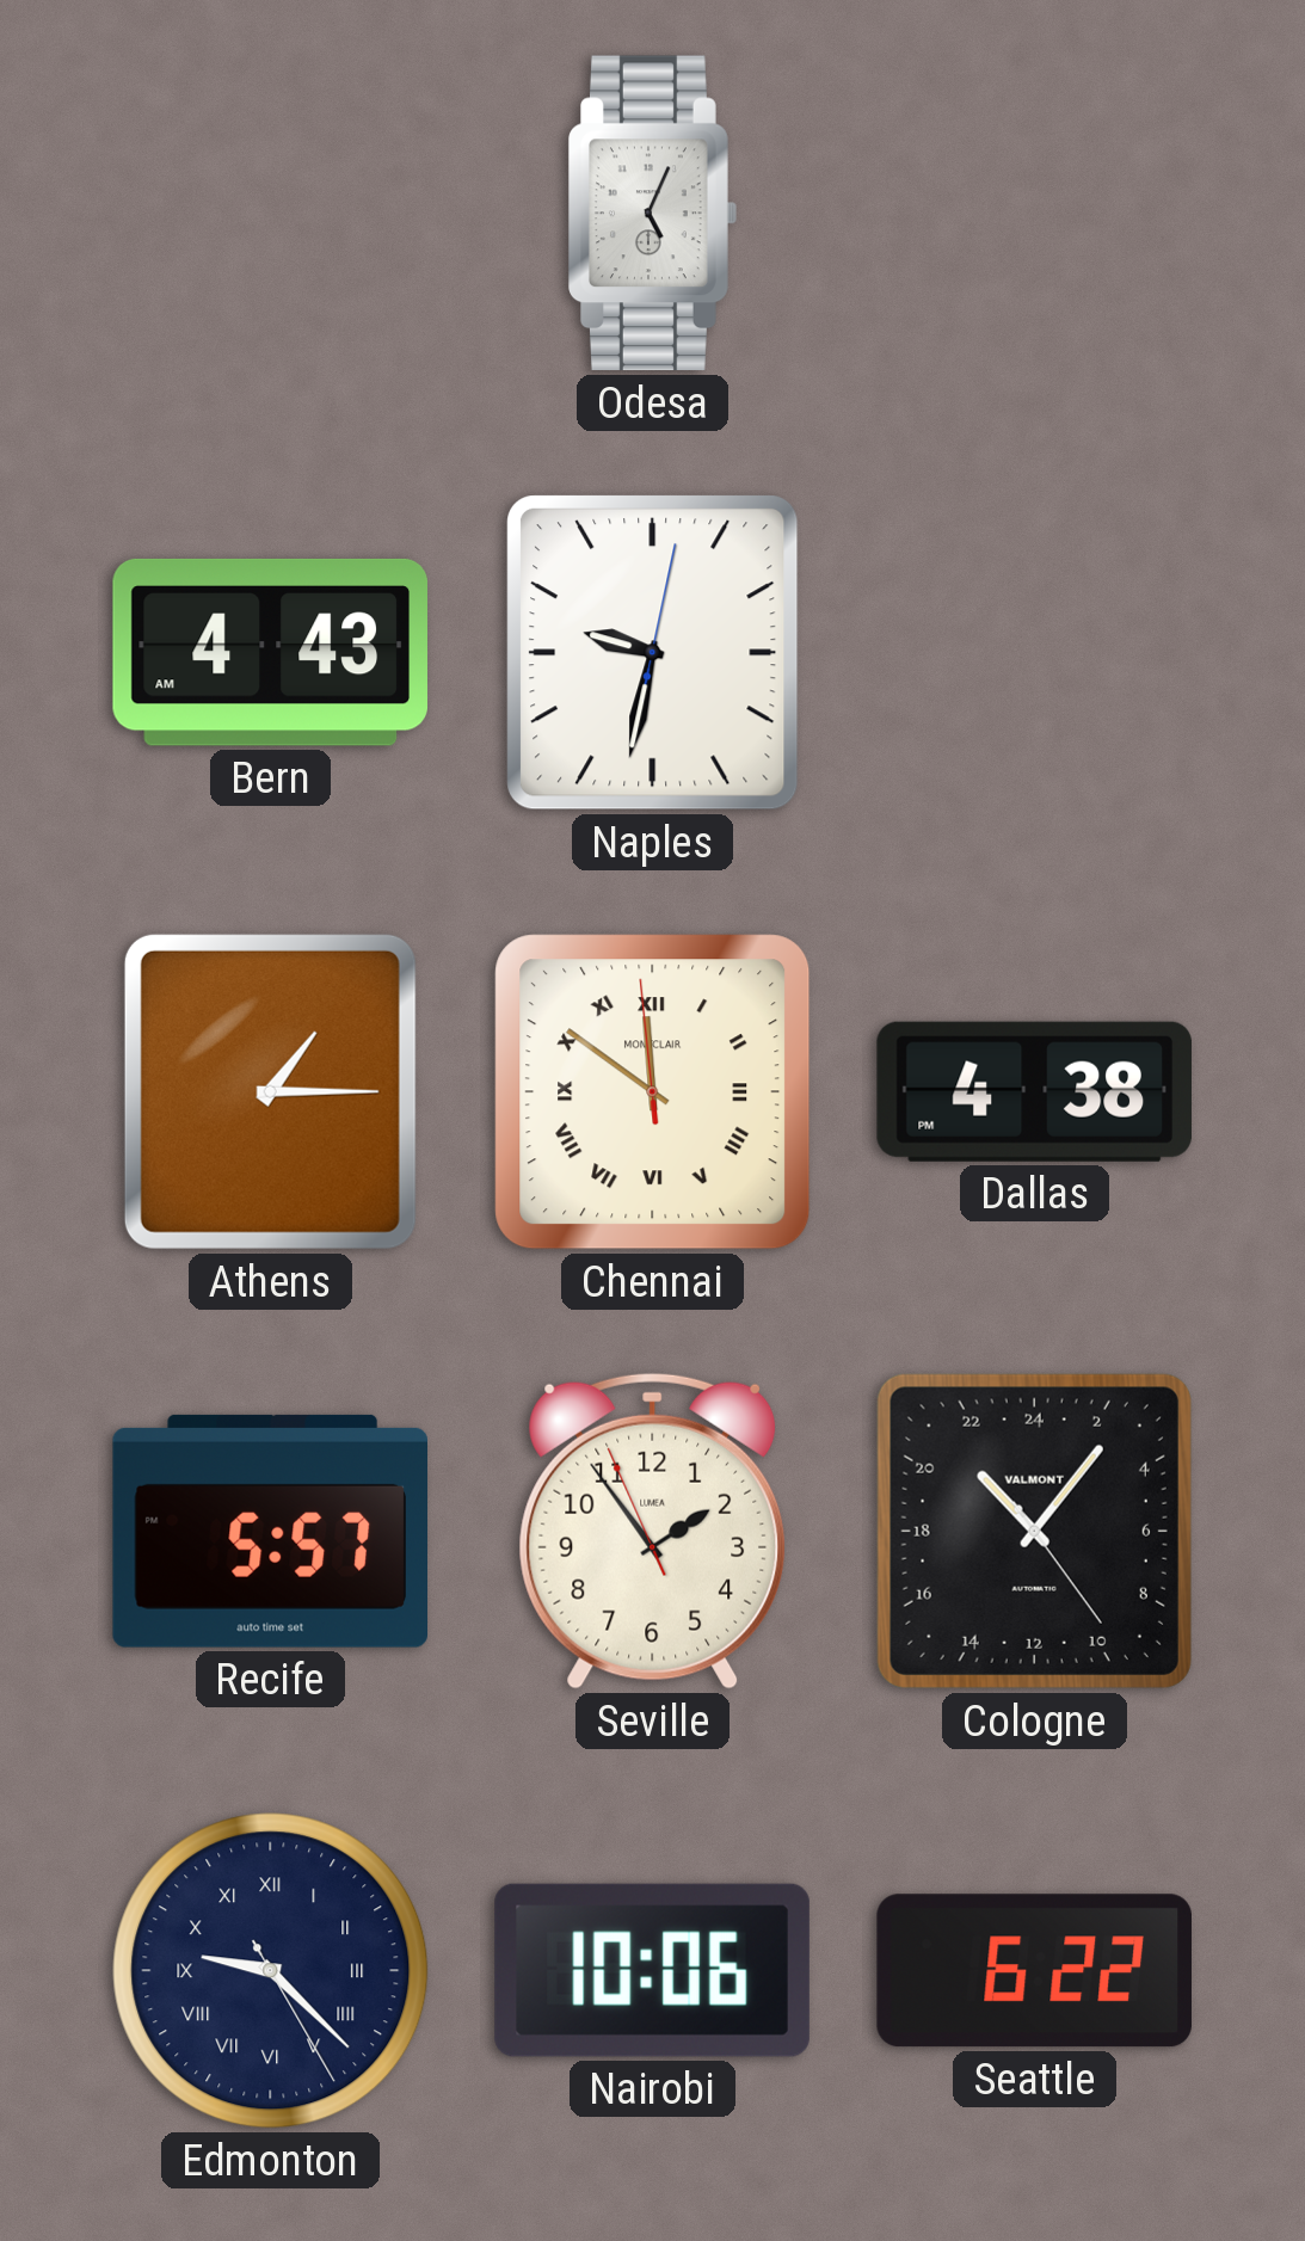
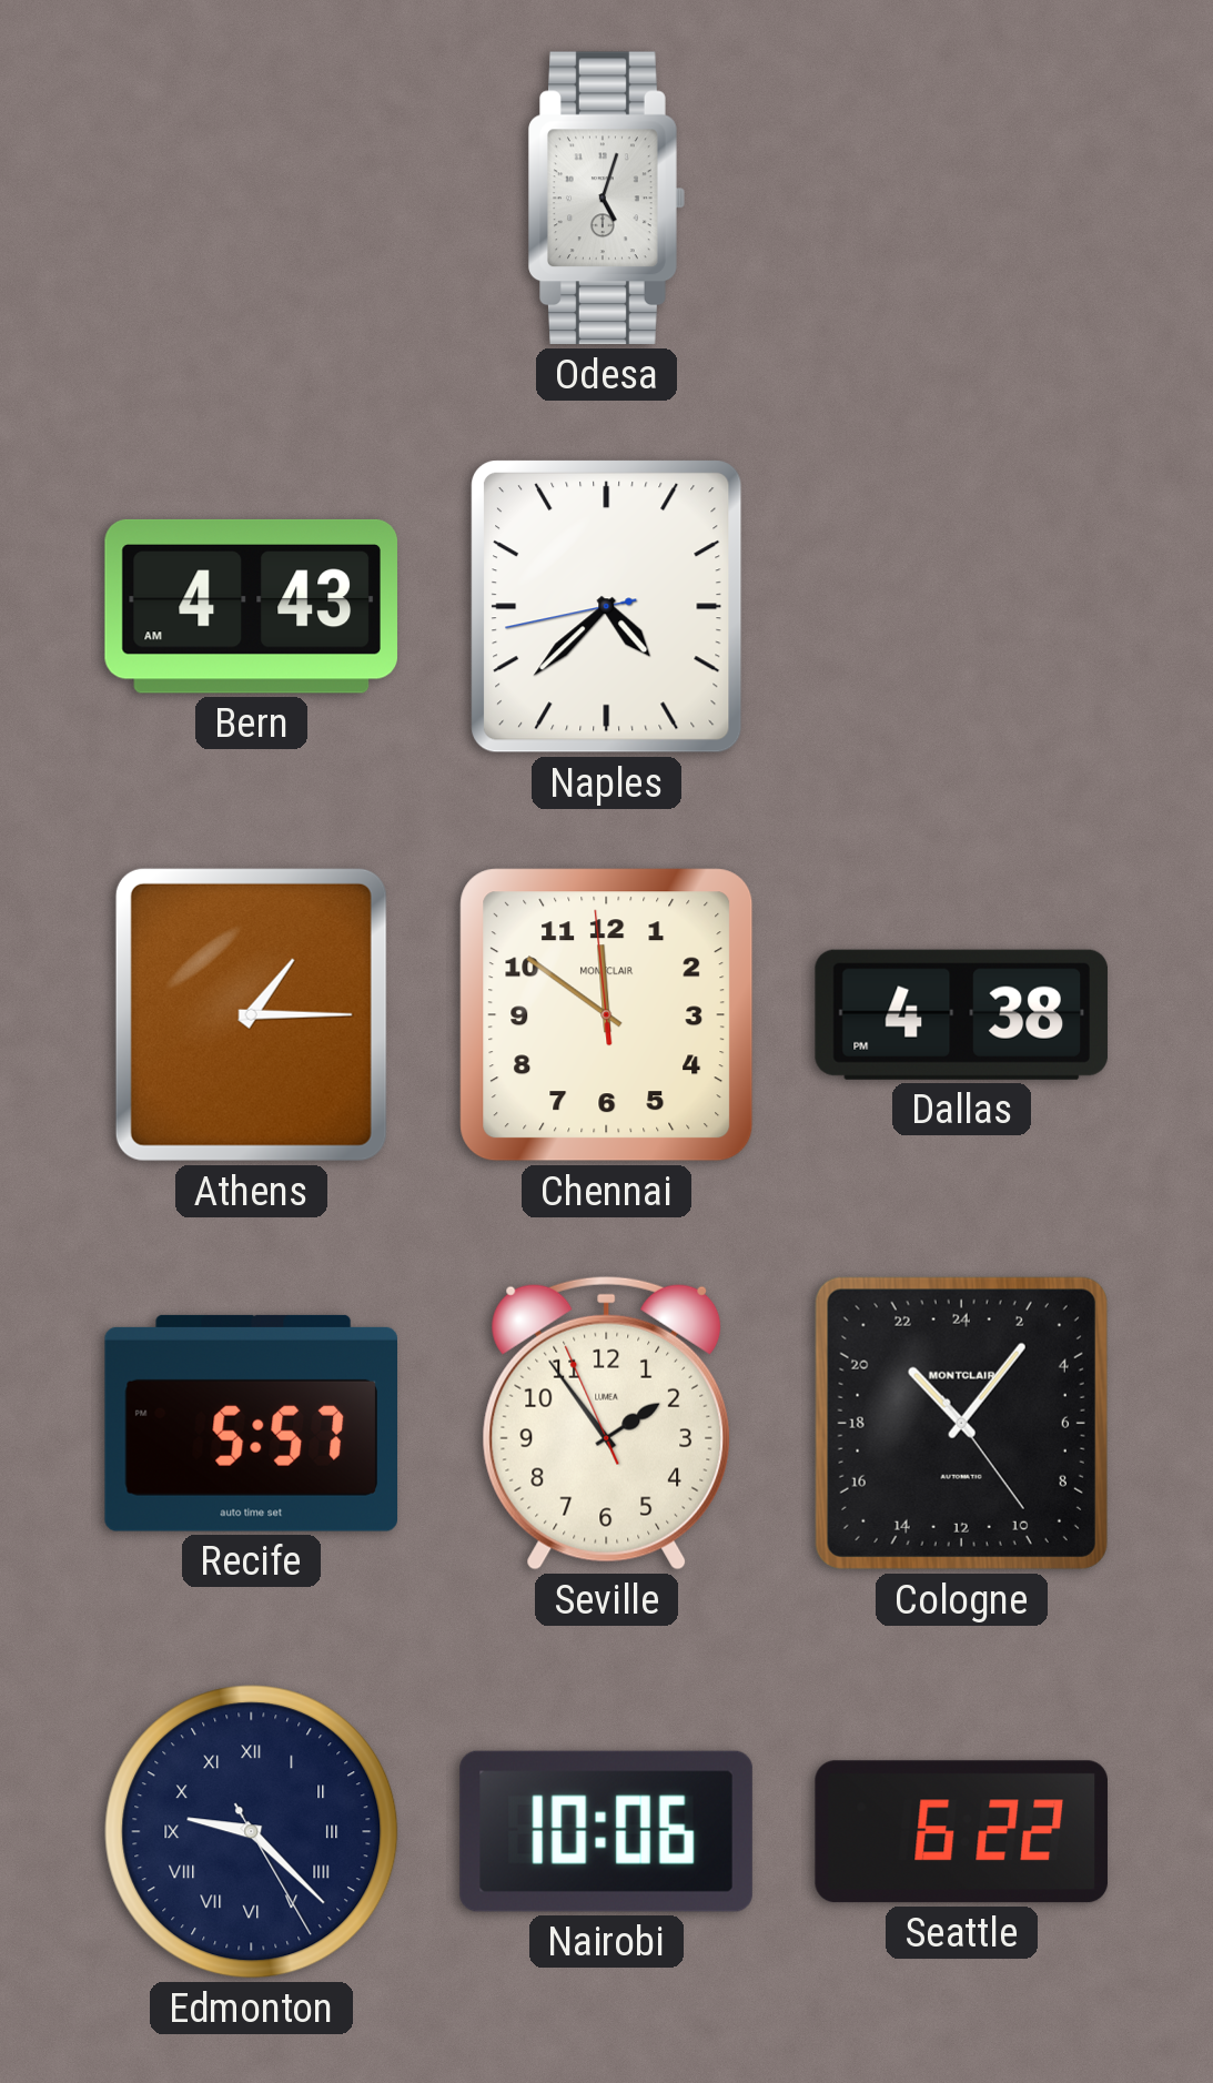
Odesa: 5:04 -> 5:03 (607, 199)
Naples: 9:32 -> 4:37 (607, 607)
Chennai numerals: Roman -> Arabic (607, 1015)
Cologne brand: VALMONT -> MONTCLAIR (961, 1423)
